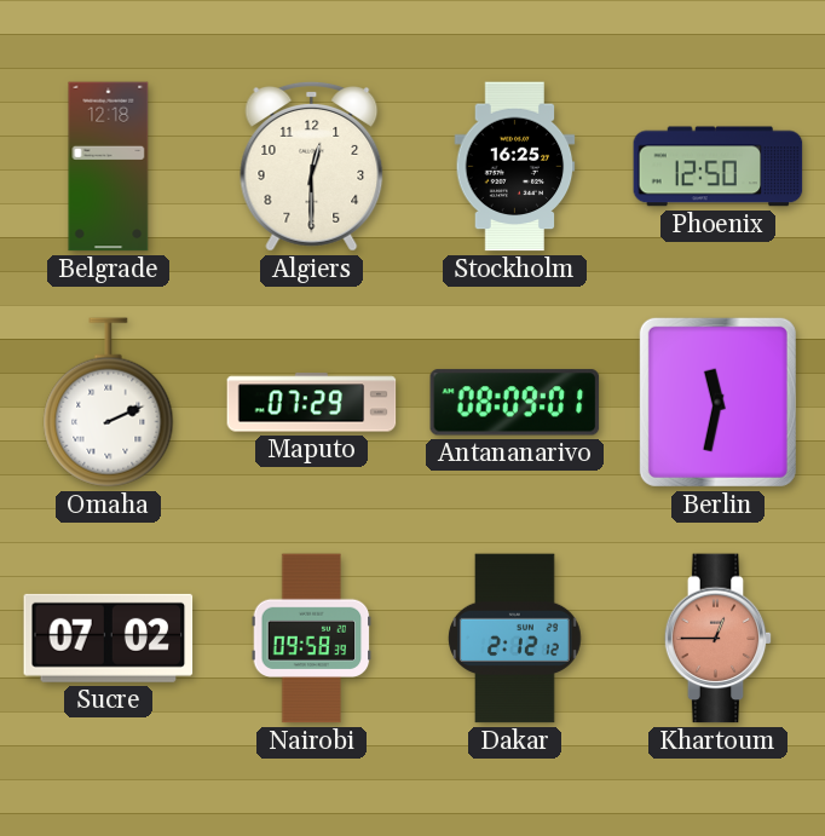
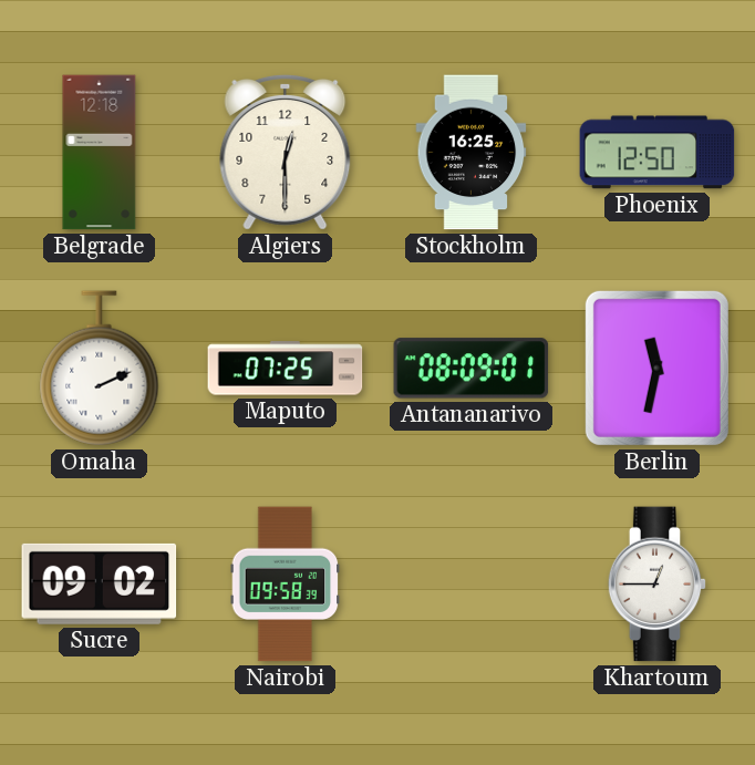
Maputo: 07:29 -> 07:25 (286, 369)
Sucre: 07:02 -> 09:02 (100, 583)
Dakar: 2:12 -> none (515, 639)
Khartoum dial: salmon -> white (658, 585)
